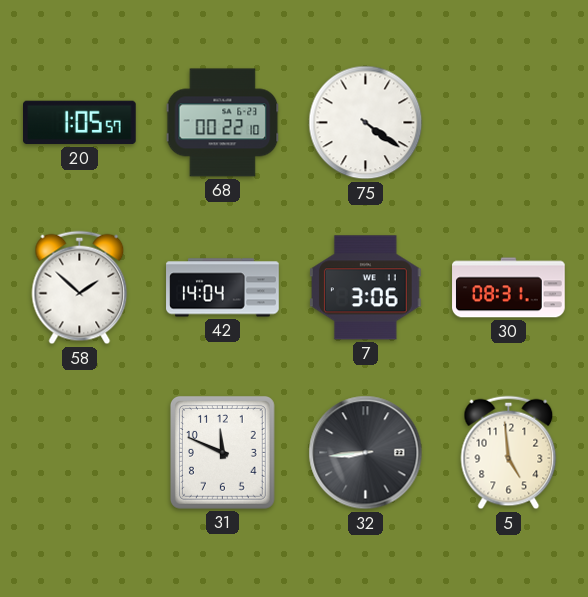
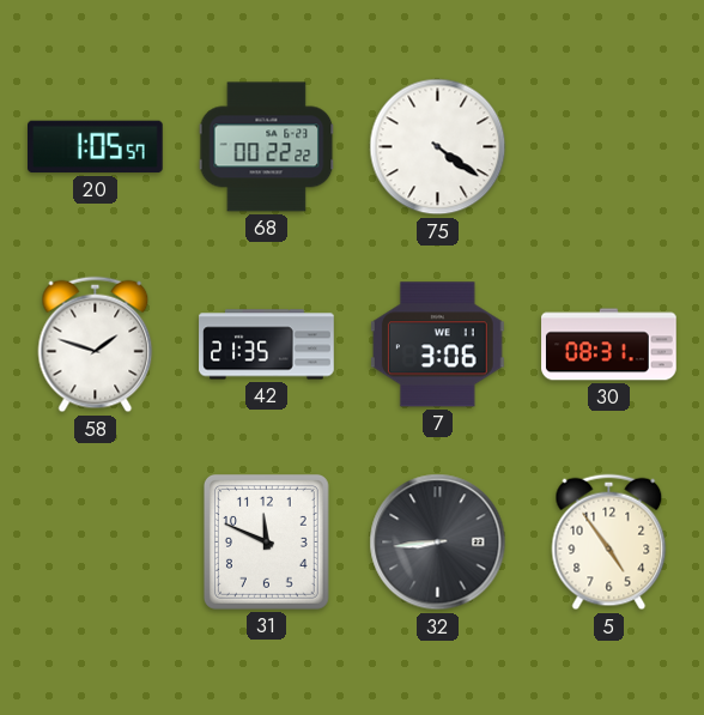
68: 00:22:10 -> 00:22:22 (267, 147)
58: 1:52 -> 1:48 (96, 345)
42: 14:04 -> 21:35 (267, 345)
5: 4:59 -> 4:54 (609, 543)
